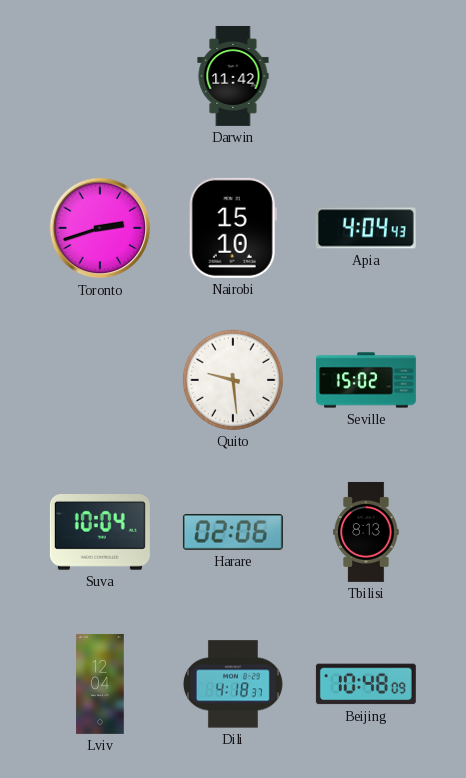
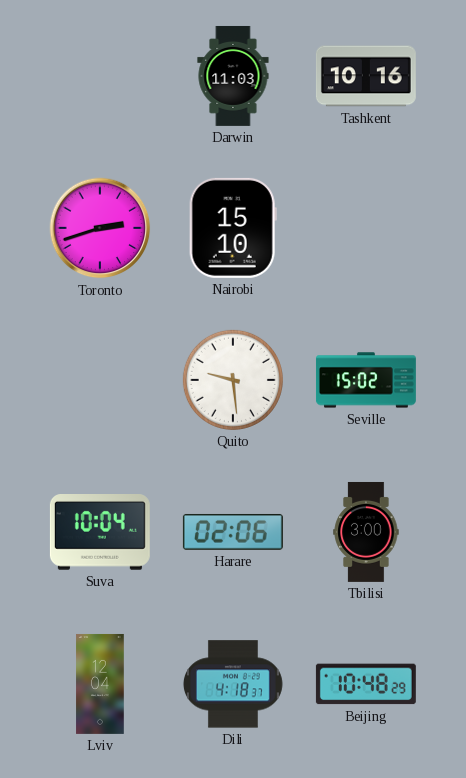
Darwin: 11:42 -> 11:03 (233, 76)
Tashkent: none -> 10:16 (366, 76)
Apia: 4:04 -> none (366, 228)
Tbilisi: 8:13 -> 3:00 (366, 532)
Beijing: 10:48:09 -> 10:48:29 (366, 684)
